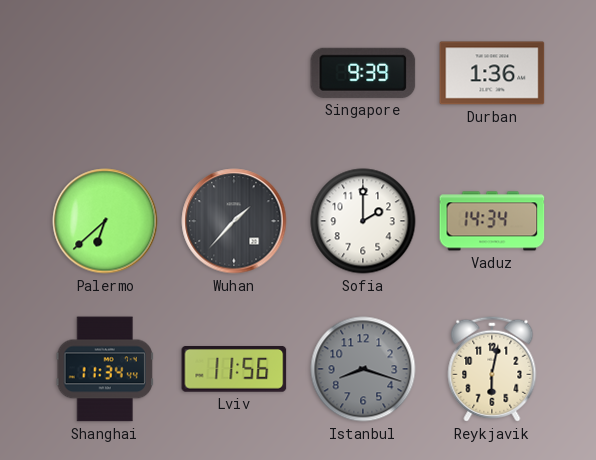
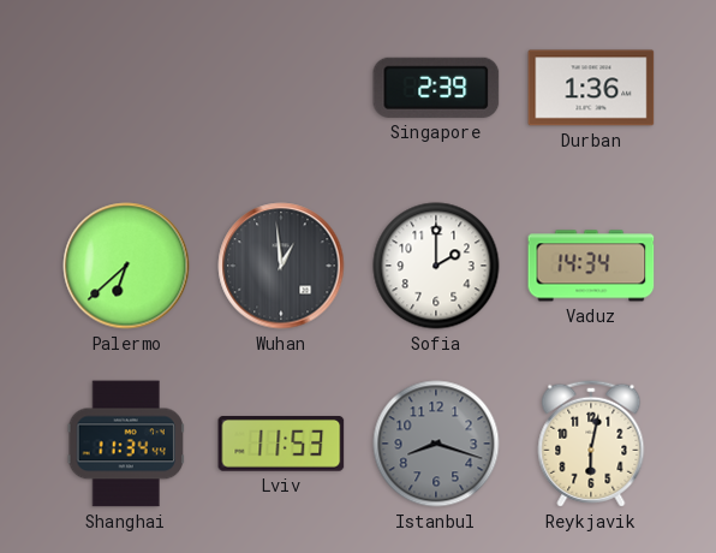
Singapore: 9:39 -> 2:39 (436, 88)
Wuhan: 1:37 -> 12:59 (281, 266)
Lviv: 11:56 -> 11:53 (281, 445)
